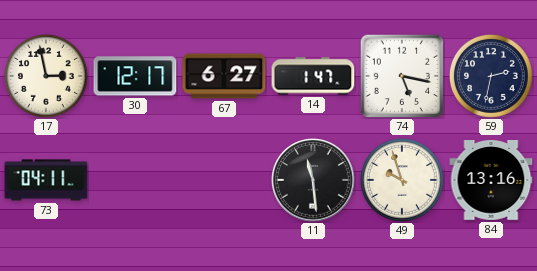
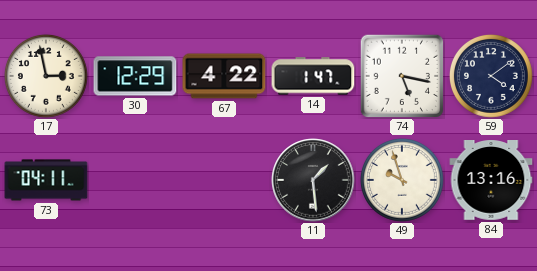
30: 12:17 -> 12:29 (135, 76)
67: 6:27 -> 4:22 (224, 76)
59: 2:32 -> 4:09 (491, 76)
11: 11:29 -> 1:29 (313, 180)
